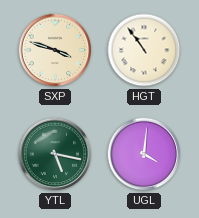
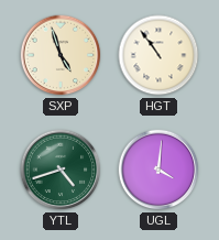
SXP: 3:48 -> 4:57 (61, 55)
YTL: 5:17 -> 4:42 (61, 170)
